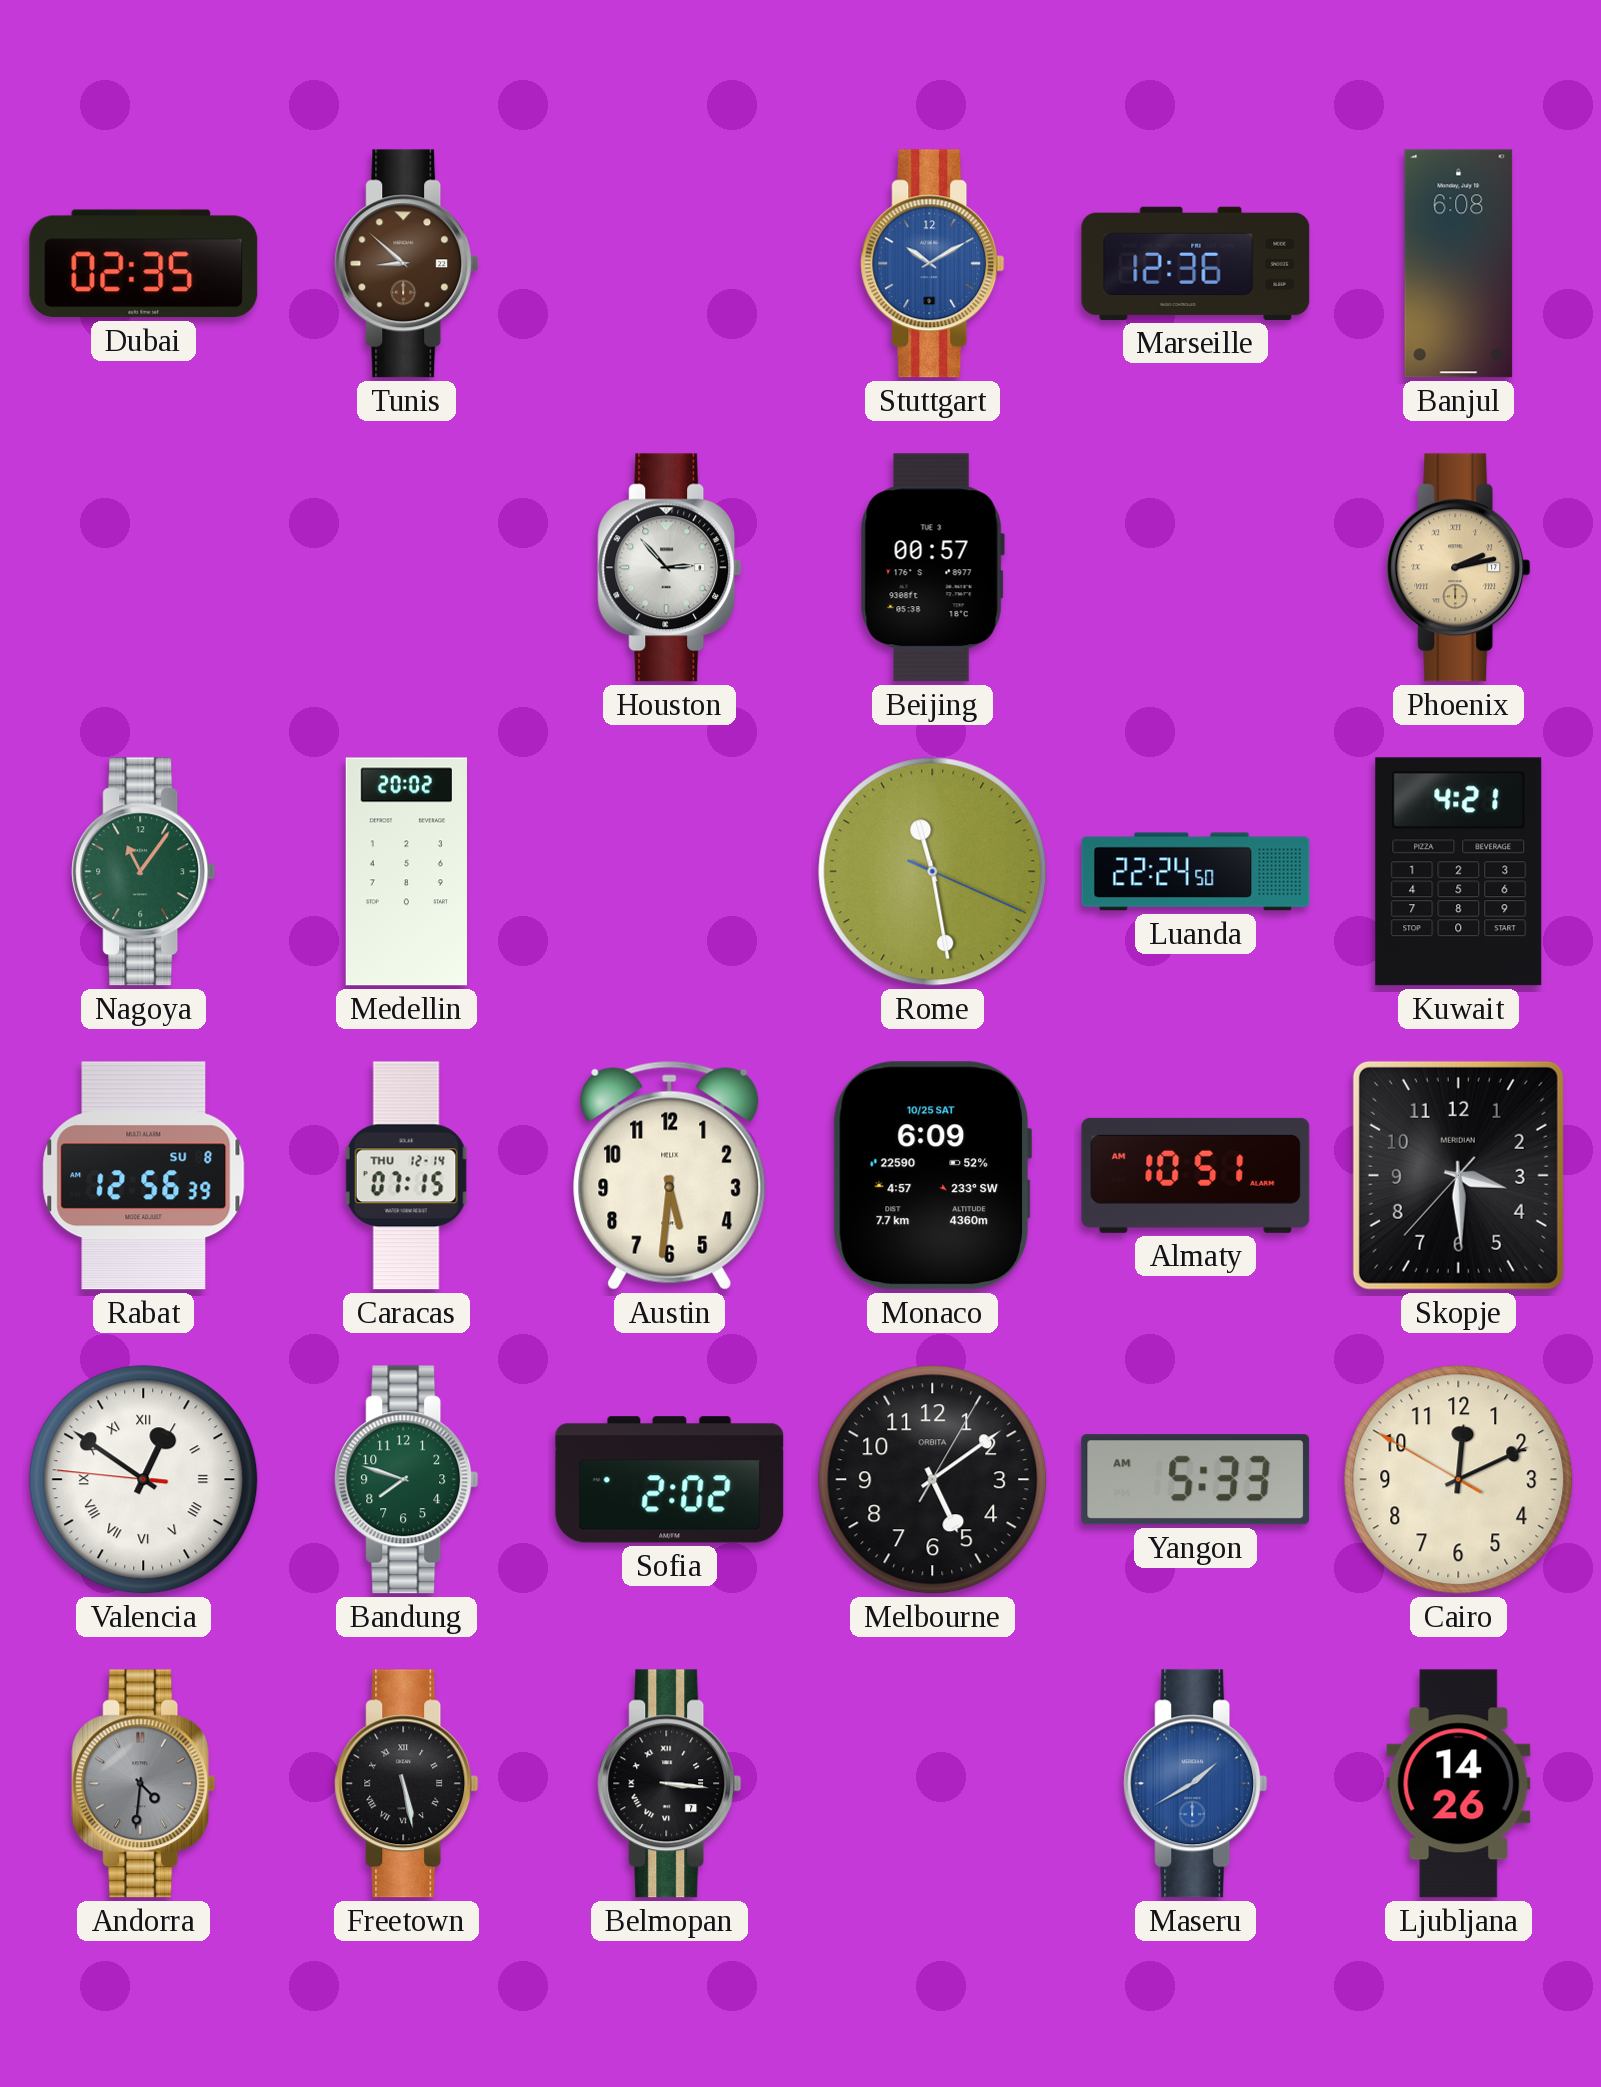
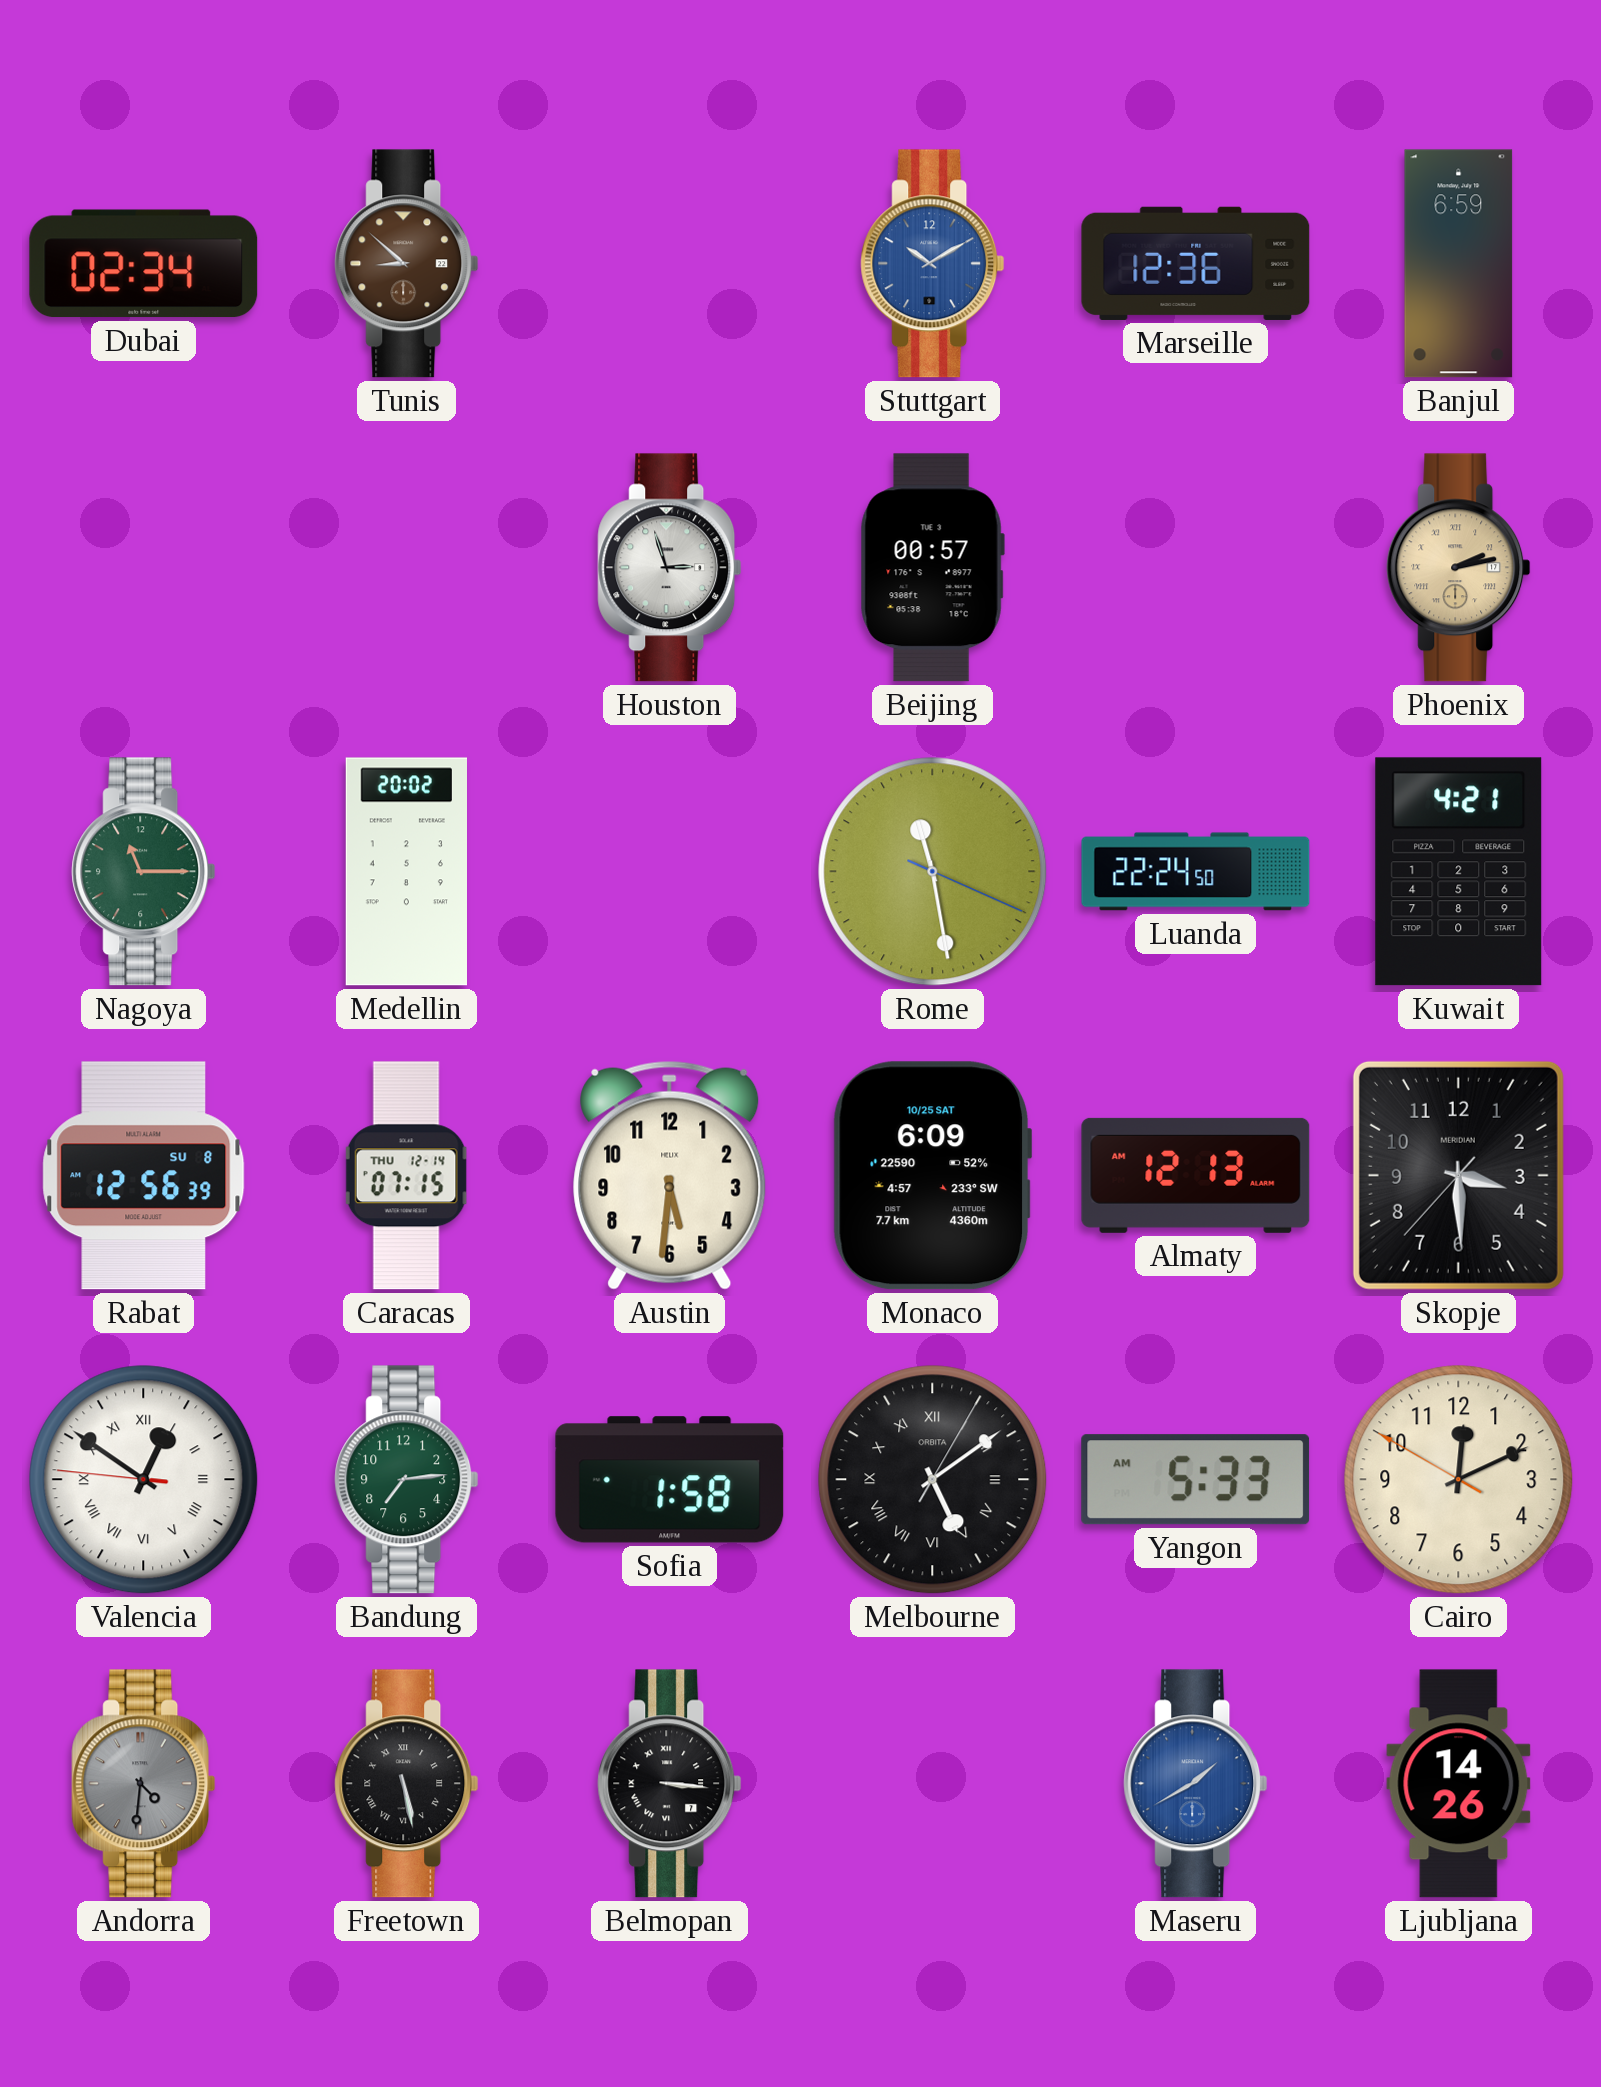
Dubai: 02:35 -> 02:34 (144, 264)
Banjul: 6:08 -> 6:59 (1459, 264)
Houston: 2:53 -> 2:57 (670, 568)
Nagoya: 11:06 -> 11:15 (144, 872)
Almaty: 10:51 -> 12:13 (1196, 1175)
Bandung: 7:48 -> 7:14 (407, 1480)
Sofia: 2:02 -> 1:58 (670, 1480)
Melbourne numerals: Arabic -> Roman (933, 1480)
